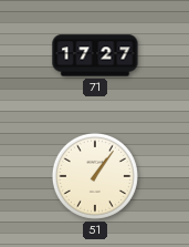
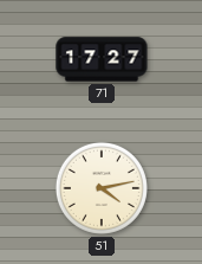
51: 1:06 -> 4:13 (102, 188)
